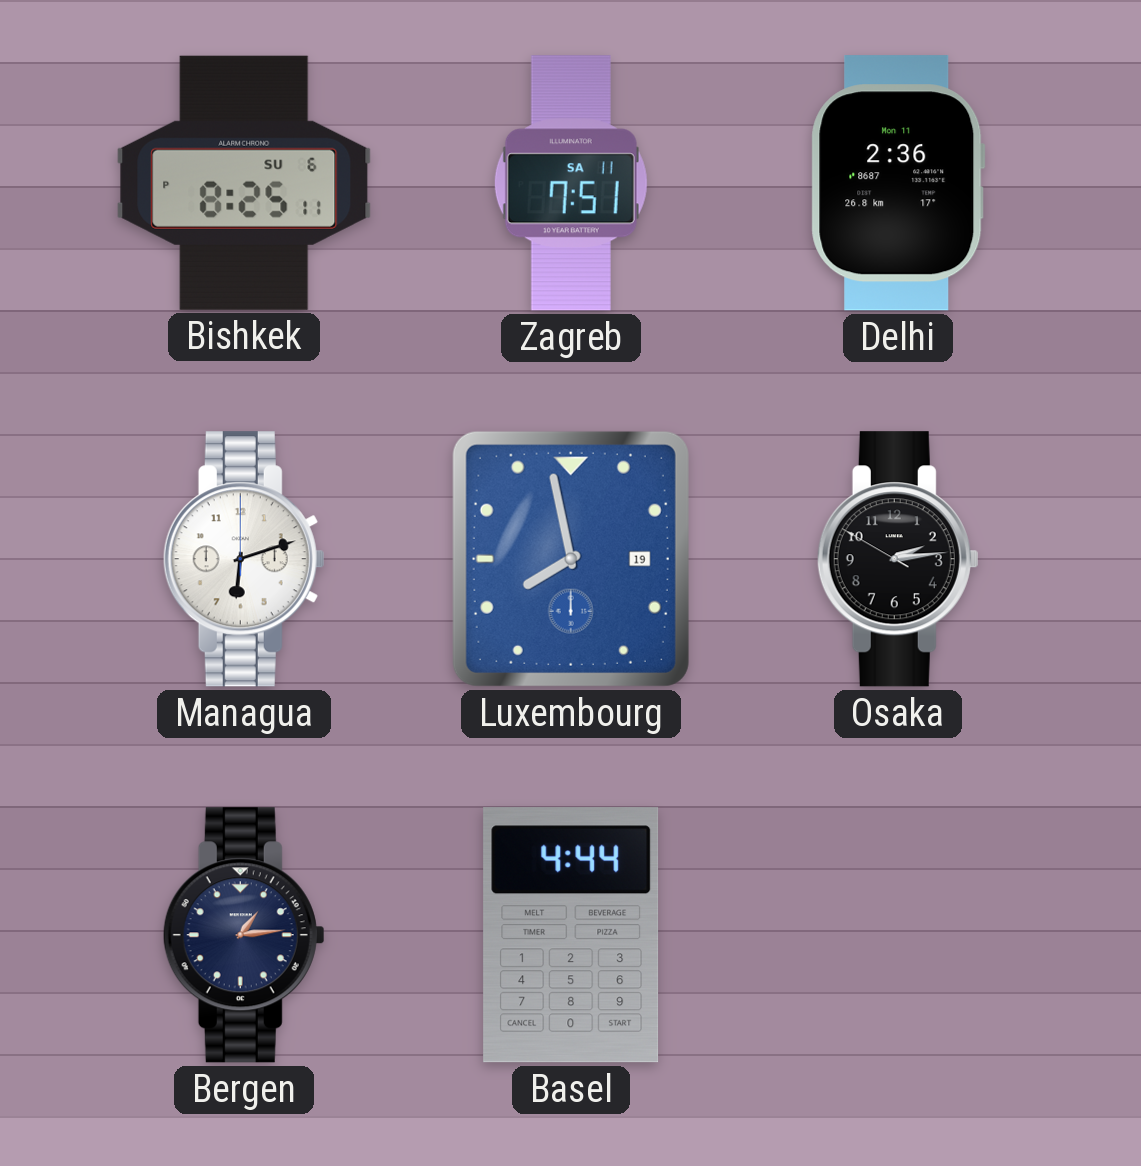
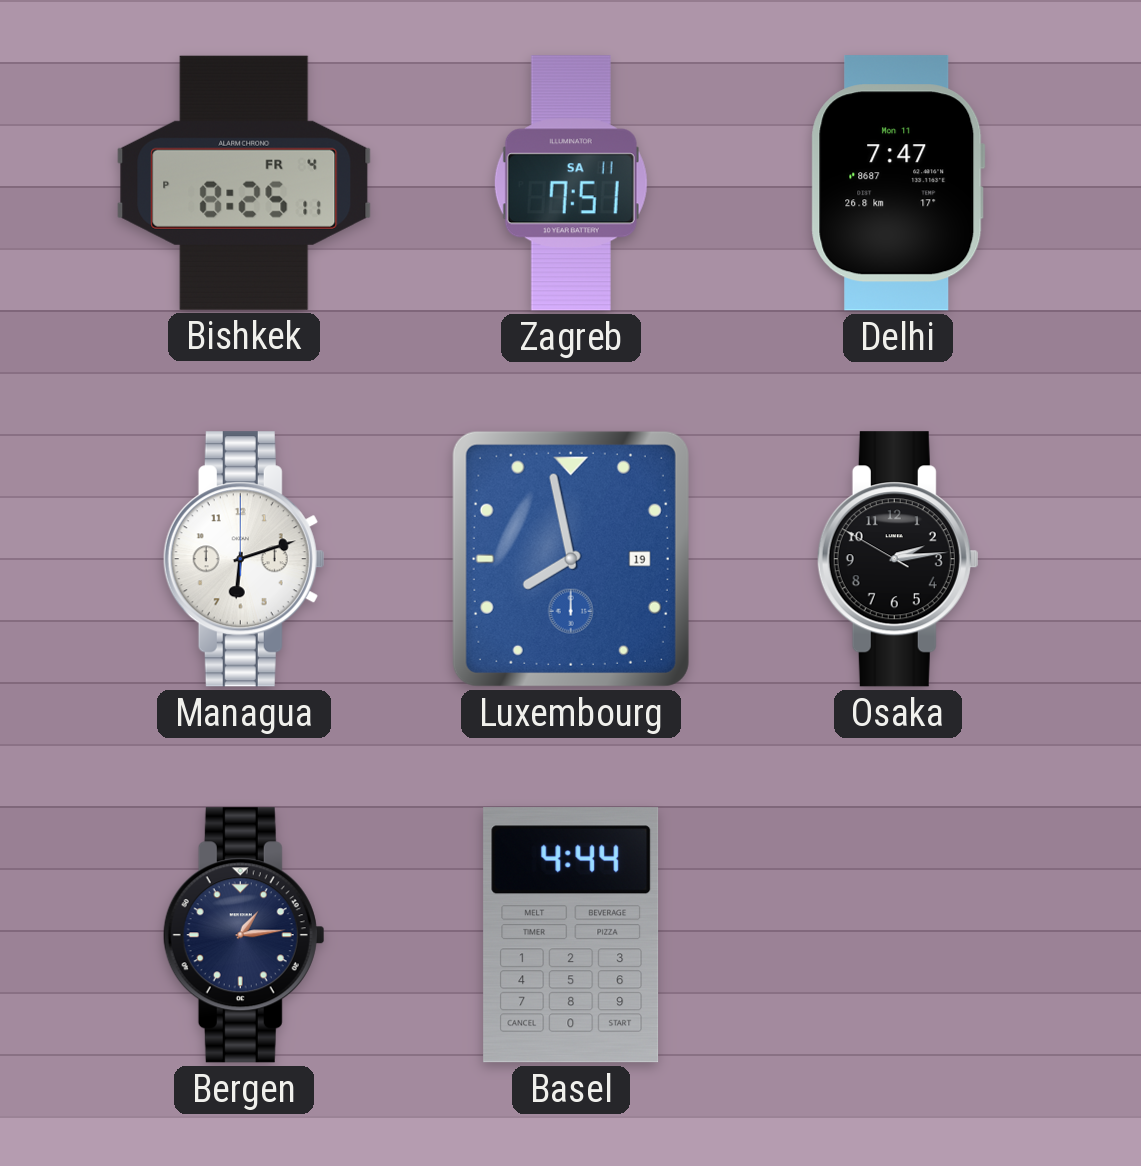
Bishkek date: SU 6 -> FR 4 (244, 183)
Delhi: 2:36 -> 7:47 (898, 183)
